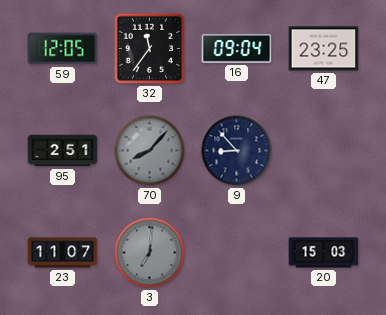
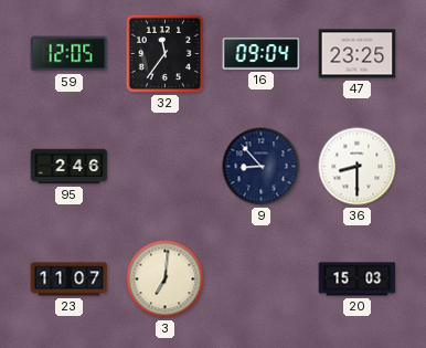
95: 2:51 -> 2:46 (70, 167)
70: 8:07 -> none (150, 151)
36: none -> 8:30 (358, 167)
3 dial: grey -> cream (166, 280)
